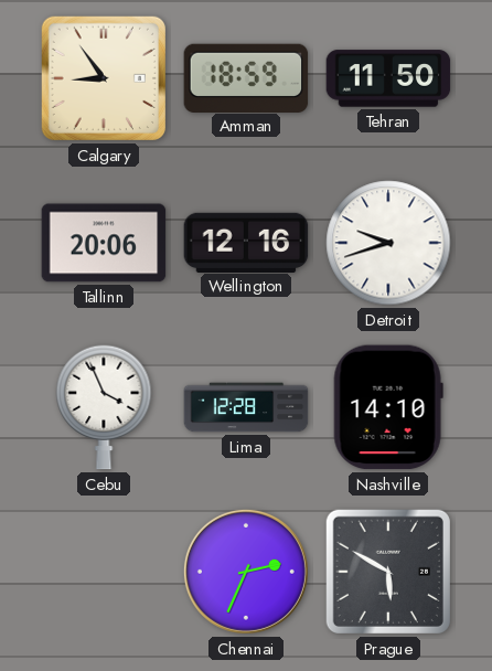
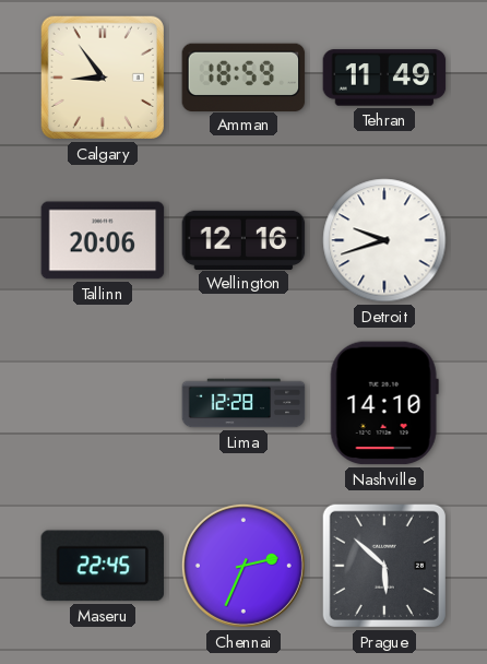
Tehran: 11:50 -> 11:49 (384, 78)
Cebu: 3:56 -> none (104, 407)
Maseru: none -> 22:45 (103, 566)
Prague: 5:50 -> 5:52 (384, 566)
